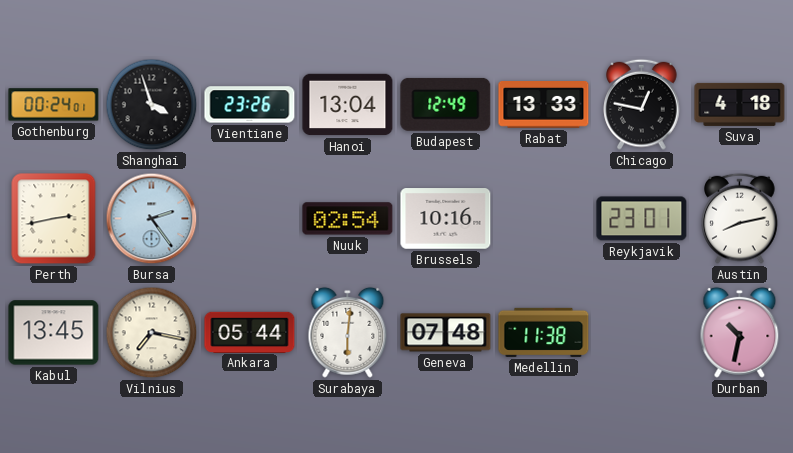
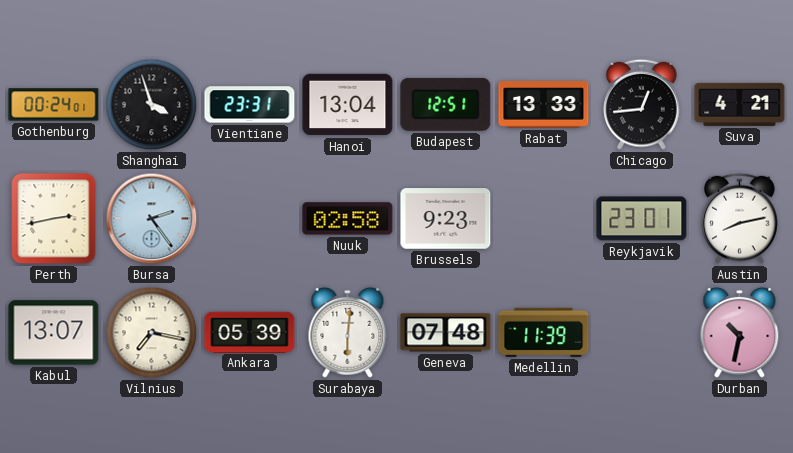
Vientiane: 23:26 -> 23:31 (250, 105)
Budapest: 12:49 -> 12:51 (446, 104)
Chicago: 12:47 -> 12:44 (642, 104)
Suva: 4:18 -> 4:21 (740, 104)
Nuuk: 02:54 -> 02:58 (348, 219)
Brussels: 10:16 -> 9:23 (446, 219)
Kabul: 13:45 -> 13:07 (54, 333)
Ankara: 05:44 -> 05:39 (250, 332)
Medellin: 11:38 -> 11:39 (544, 332)
